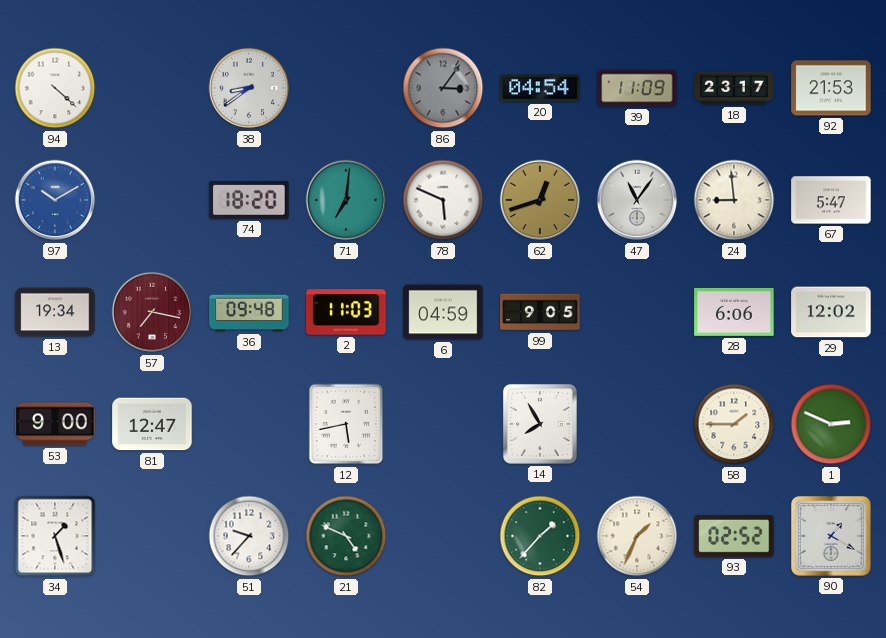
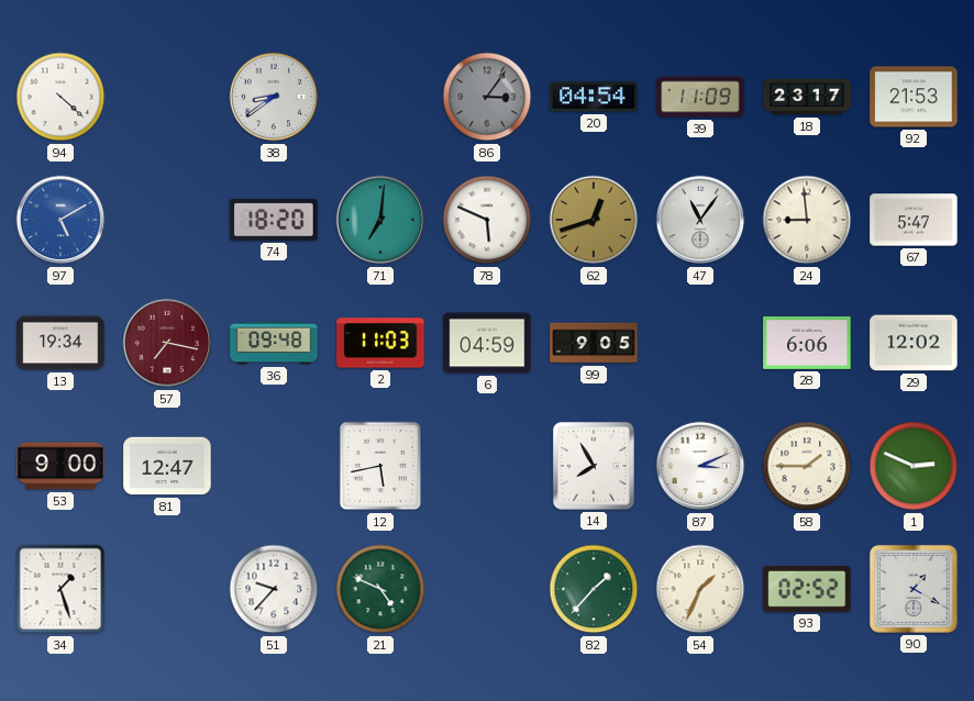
97: 10:10 -> 5:10 (60, 220)
87: none -> 3:11 (700, 466)
